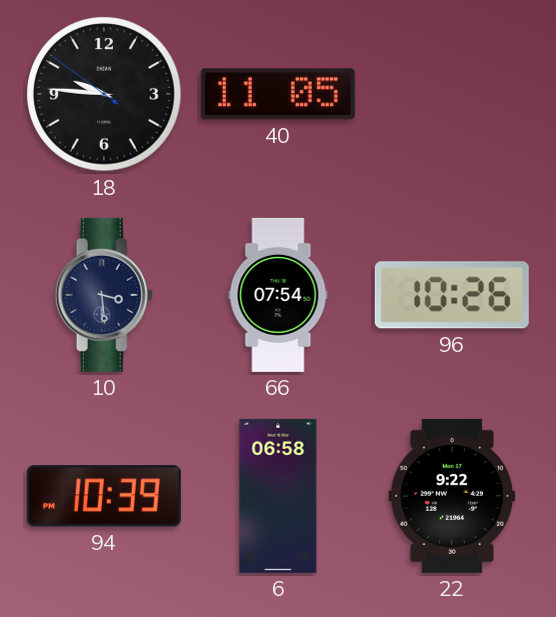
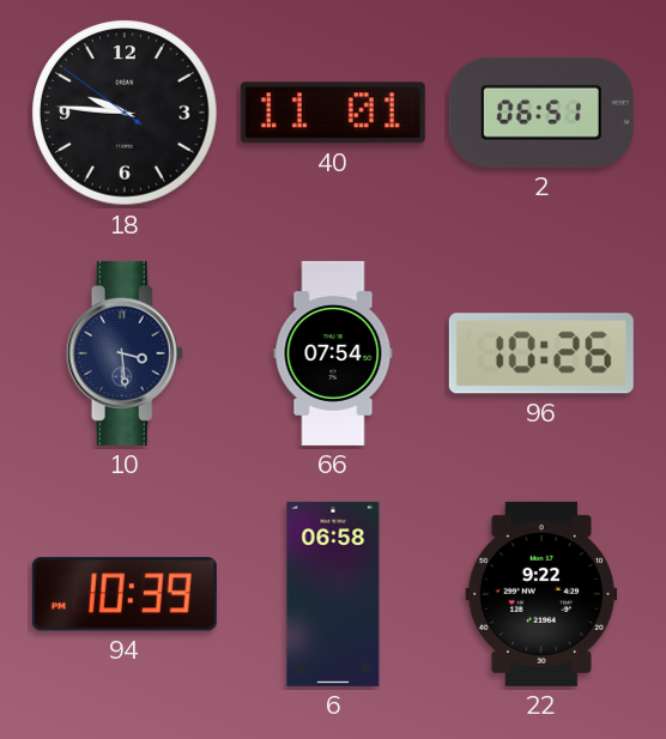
40: 11:05 -> 11:01 (333, 113)
2: none -> 06:51 (541, 113)
